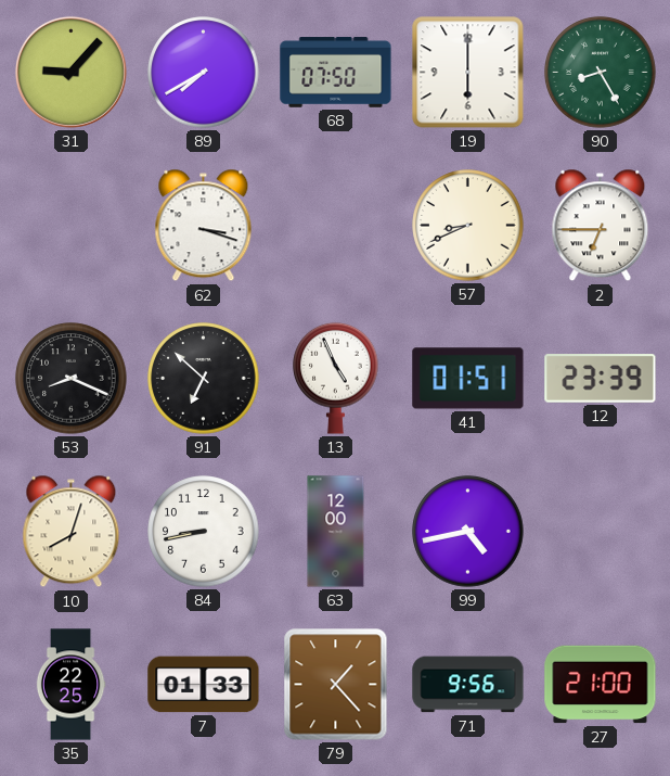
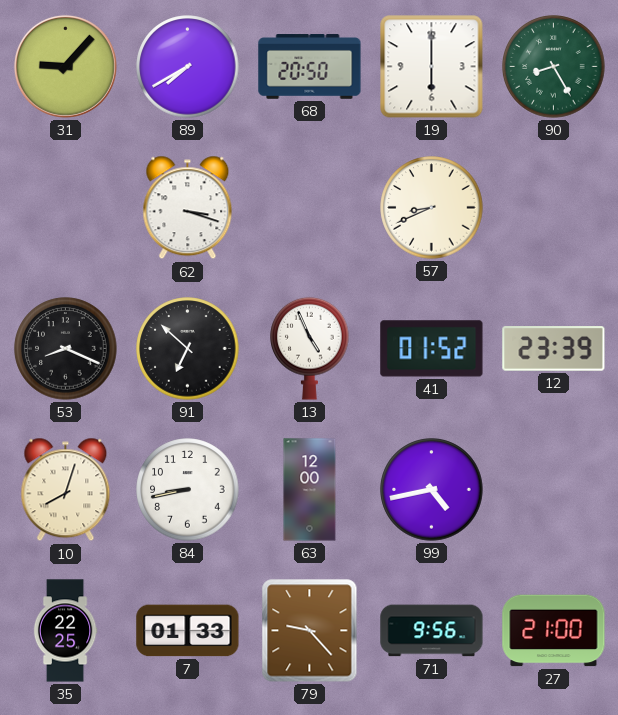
68: 07:50 -> 20:50 (310, 67)
2: 6:45 -> none (601, 226)
41: 01:51 -> 01:52 (432, 349)
79: 1:23 -> 9:23 (310, 631)
